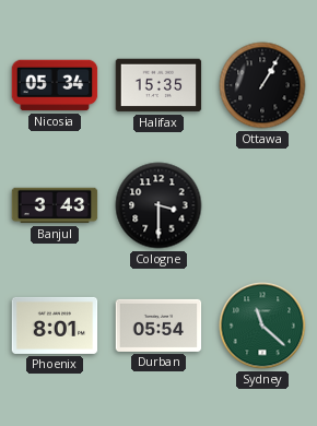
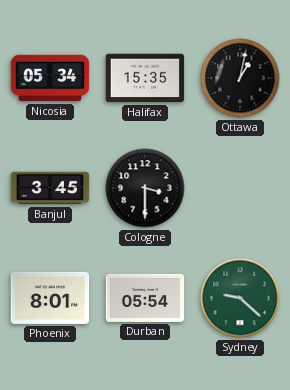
Ottawa: 1:05 -> 1:02 (240, 78)
Banjul: 3:43 -> 3:45 (50, 188)
Sydney: 11:22 -> 9:22 (240, 298)
